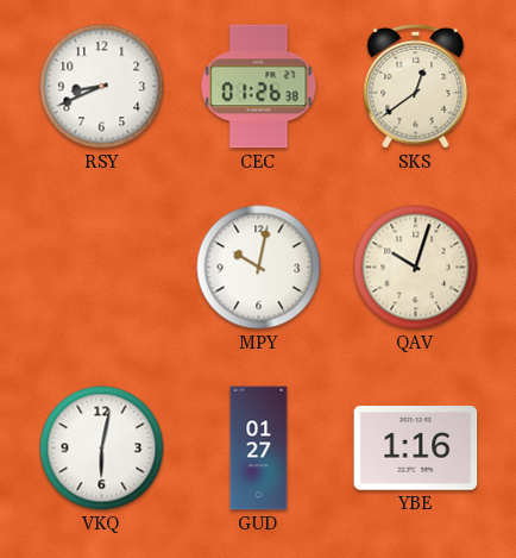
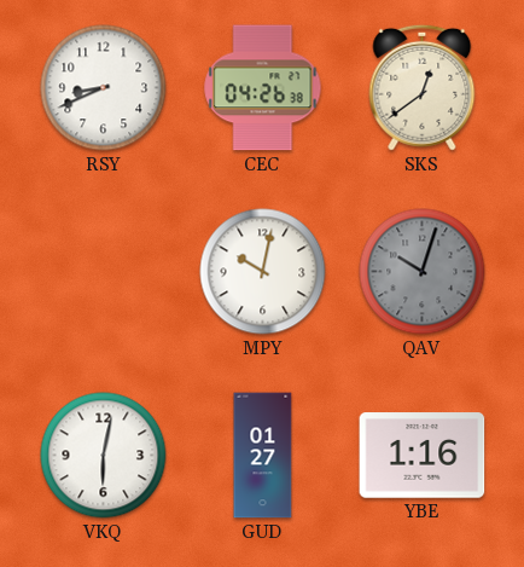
CEC: 01:26 -> 04:26 (263, 88)
QAV dial: cream -> grey (423, 272)
